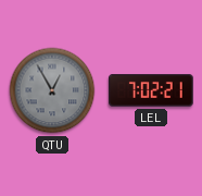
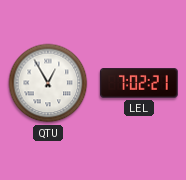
QTU dial: grey -> white (48, 83)
